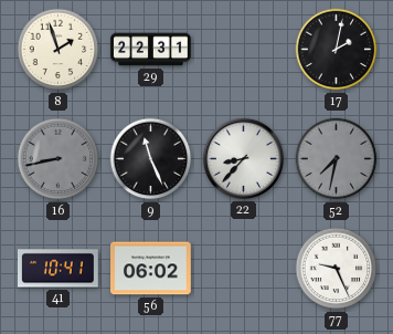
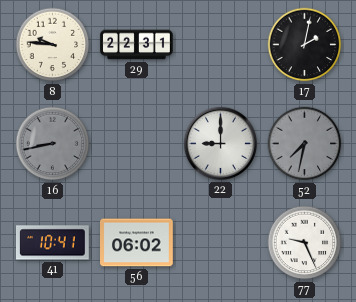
8: 1:57 -> 9:46 (53, 45)
9: 11:26 -> none (151, 159)
22: 8:37 -> 9:00 (220, 143)
